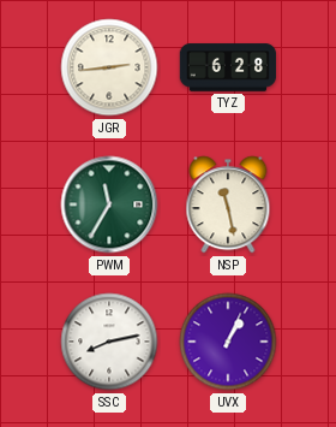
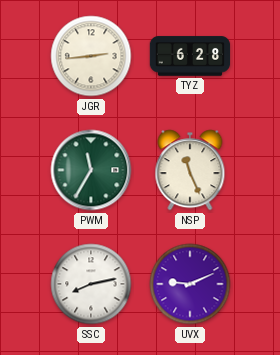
NSP: 11:28 -> 11:26 (190, 170)
UVX: 1:04 -> 9:11 (190, 284)
